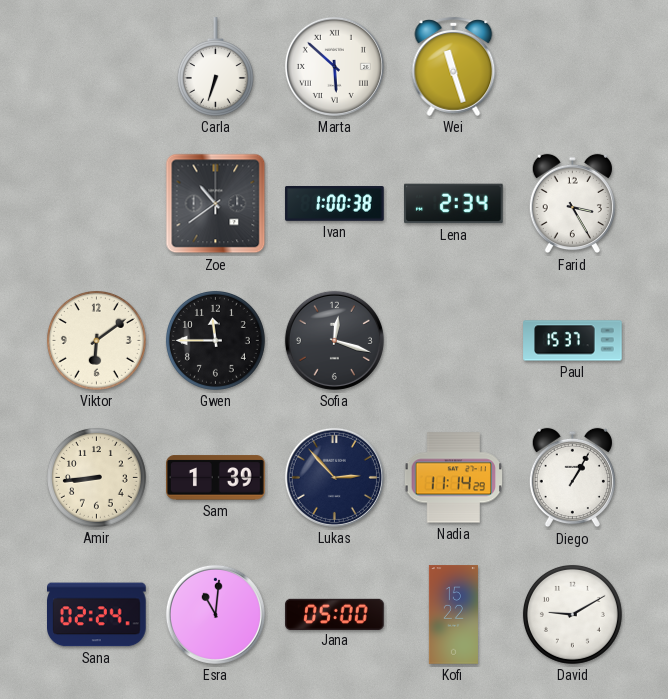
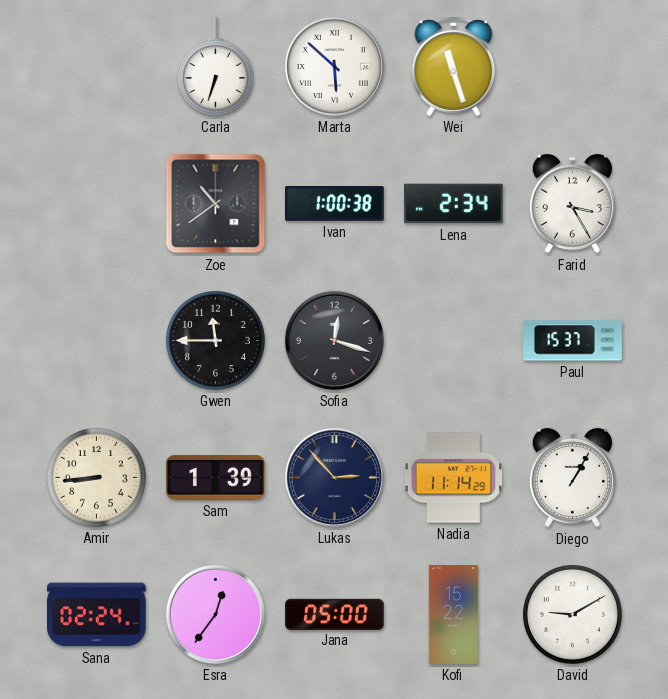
Viktor: 6:09 -> none (96, 340)
Esra: 11:01 -> 12:36 (215, 614)
